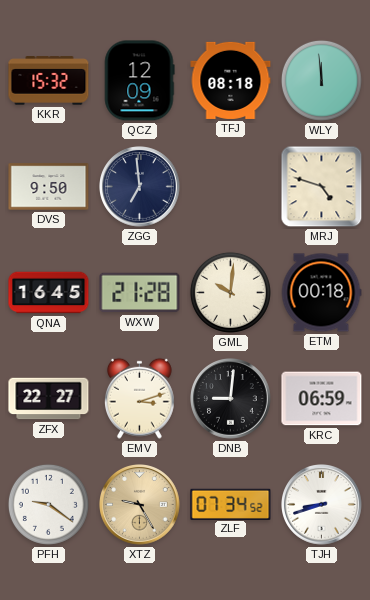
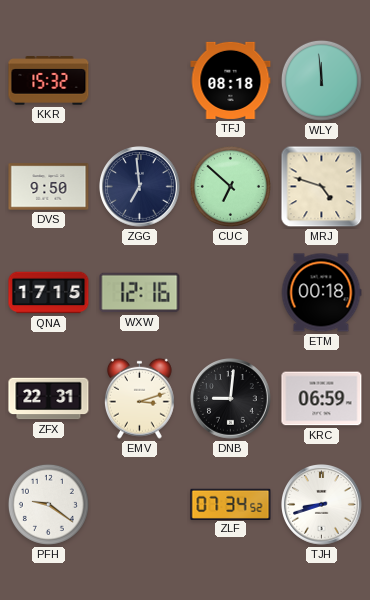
QCZ: 12:09 -> none (139, 81)
CUC: none -> 6:52 (230, 186)
QNA: 16:45 -> 17:15 (49, 293)
WXW: 21:28 -> 12:16 (140, 293)
GML: 10:01 -> none (230, 292)
ZFX: 22:27 -> 22:31 (49, 399)
XTZ: 9:25 -> none (140, 505)
